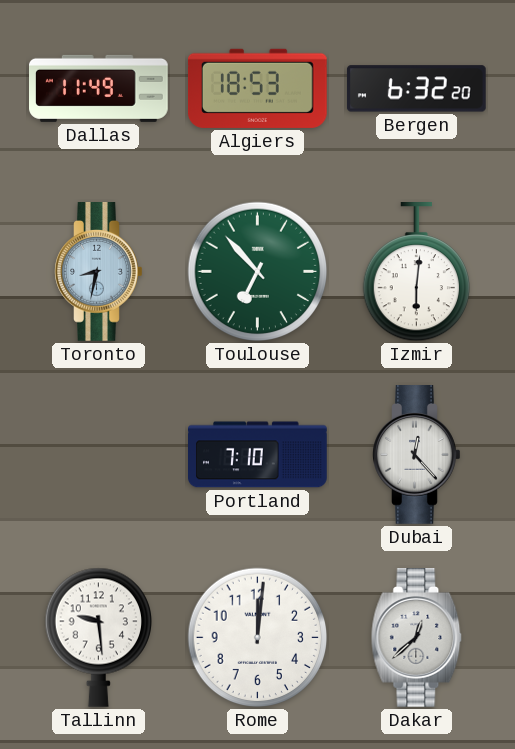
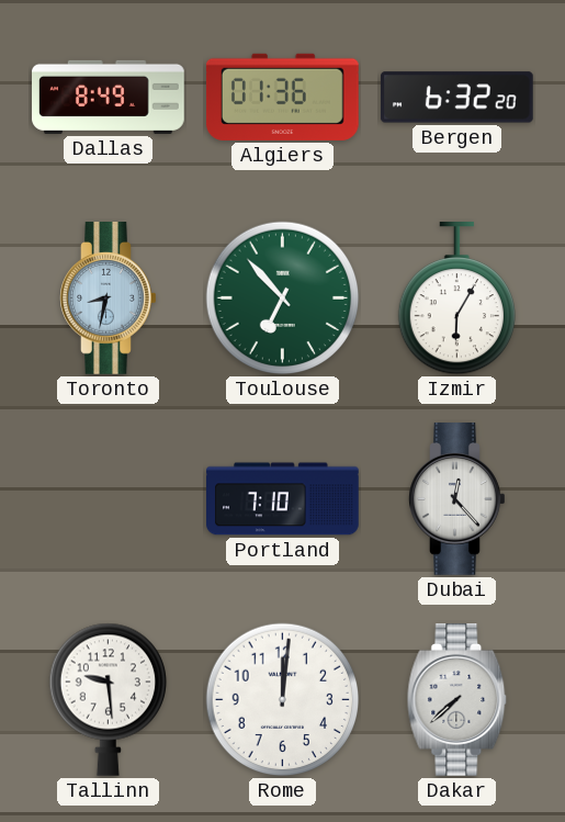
Dallas: 11:49 -> 8:49 (109, 97)
Algiers: 18:53 -> 01:36 (282, 97)
Izmir: 6:01 -> 6:05 (456, 299)
Dakar: 12:38 -> 7:38 (457, 700)
